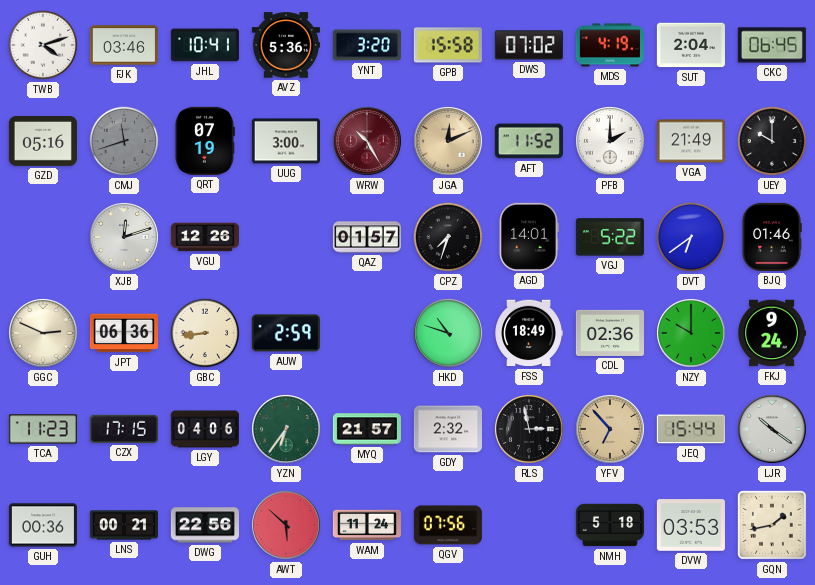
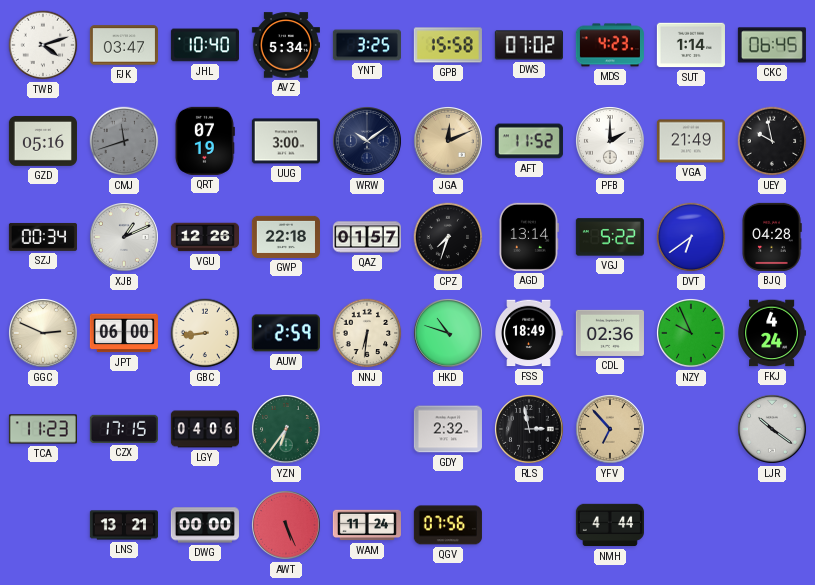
FJK: 03:46 -> 03:47 (124, 45)
JHL: 10:41 -> 10:40 (205, 45)
AVZ: 5:36 -> 5:34 (286, 45)
YNT: 3:20 -> 3:25 (367, 45)
MDS: 4:19 -> 4:23 (610, 45)
SUT: 2:04 -> 1:14 (691, 45)
WRW: 10:25 -> 10:09 (368, 142)
WRW dial: burgundy -> navy (368, 142)
UEY: 10:00 -> 9:58 (772, 141)
SZJ: none -> 00:34 (43, 237)
XJB: 12:12 -> 1:11 (125, 238)
GWP: none -> 22:18 (286, 237)
AGD: 14:01 -> 13:14 (528, 237)
BJQ: 01:46 -> 04:28 (772, 237)
JPT: 06:36 -> 06:00 (124, 333)
NNJ: none -> 6:31 (367, 333)
NZY: 10:00 -> 9:56 (692, 334)
FKJ: 9:24 -> 4:24 (772, 333)
MYQ: 21:57 -> none (367, 429)
JEQ: 15:44 -> none (691, 429)
GUH: 00:36 -> none (43, 525)
LNS: 00:21 -> 13:21 (124, 525)
DWG: 22:56 -> 00:00 (205, 525)
AWT: 5:52 -> 5:26 (287, 526)
NMH: 5:18 -> 4:44 (610, 525)
DVW: 03:53 -> none (691, 525)
GQN: 1:43 -> none (773, 526)
